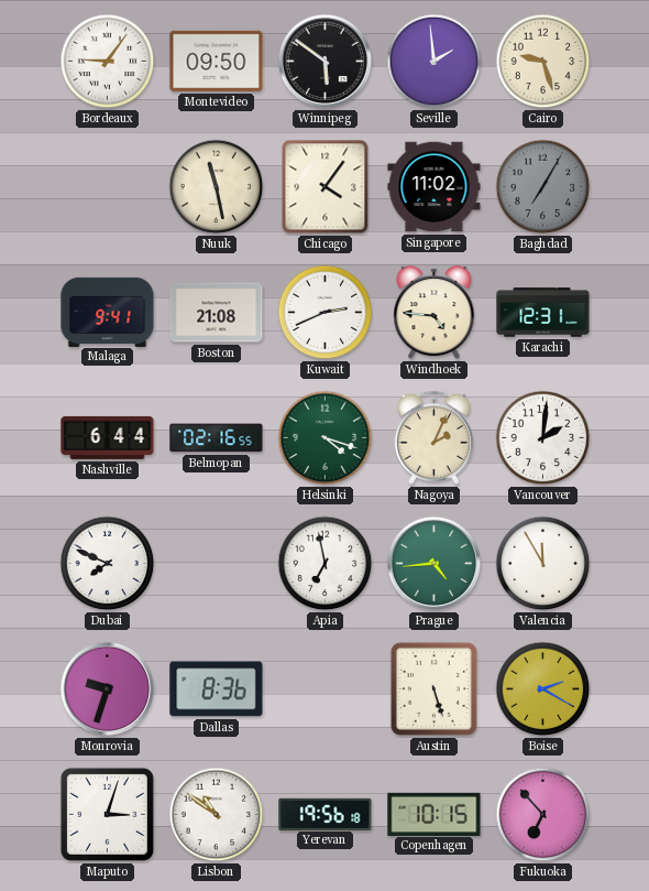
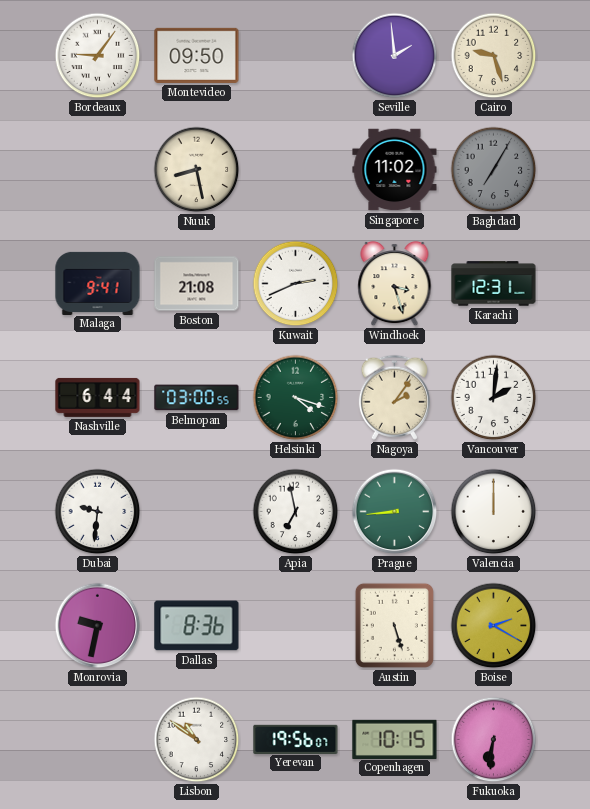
Winnipeg: 5:51 -> none (326, 62)
Nuuk: 11:28 -> 8:28 (197, 170)
Chicago: 4:06 -> none (326, 187)
Windhoek: 4:46 -> 3:27 (395, 284)
Belmopan: 02:16 -> 03:00 (197, 398)
Nagoya: 2:04 -> 2:06 (394, 397)
Dubai: 7:49 -> 9:31 (98, 512)
Prague: 4:44 -> 8:44 (395, 512)
Valencia: 11:55 -> 12:00 (494, 512)
Monrovia: 9:33 -> 9:32 (98, 626)
Maputo: 3:03 -> none (107, 814)
Yerevan: 19:56:18 -> 19:56:07 (296, 739)
Fukuoka: 6:53 -> 6:31 (494, 740)
